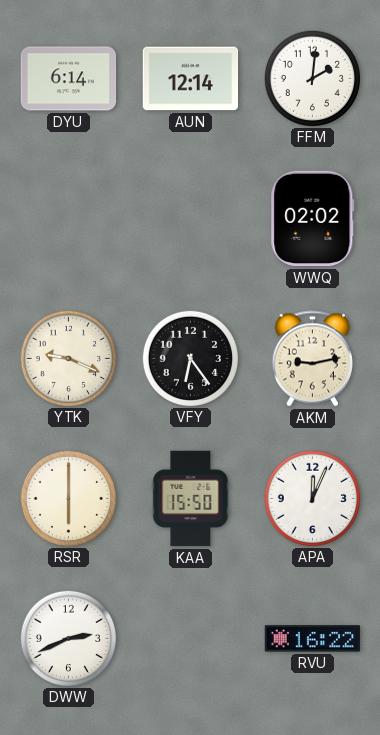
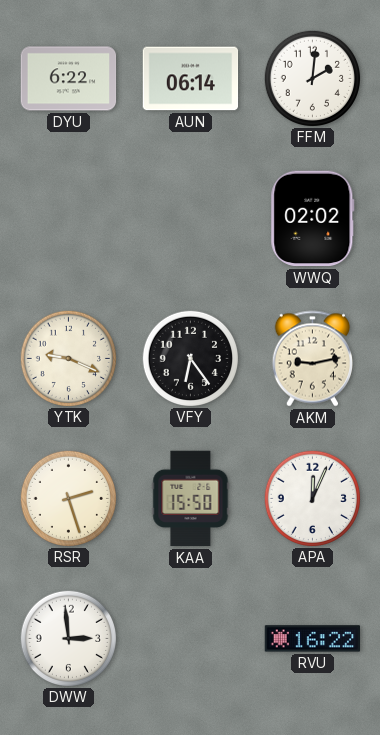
DYU: 6:14 -> 6:22 (69, 79)
AUN: 12:14 -> 06:14 (191, 79)
RSR: 6:00 -> 2:27 (68, 498)
DWW: 2:41 -> 2:59 (68, 638)
